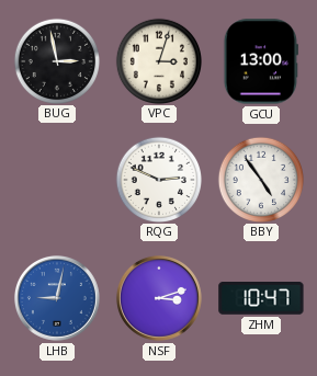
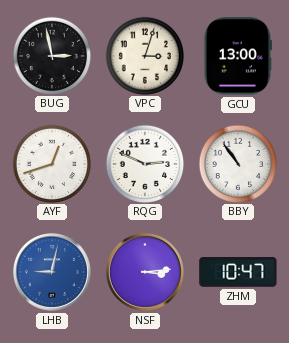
AYF: none -> 12:42 (51, 163)
BBY: 4:54 -> 10:54 (237, 163)
NSF: 3:12 -> 3:14 (145, 272)
